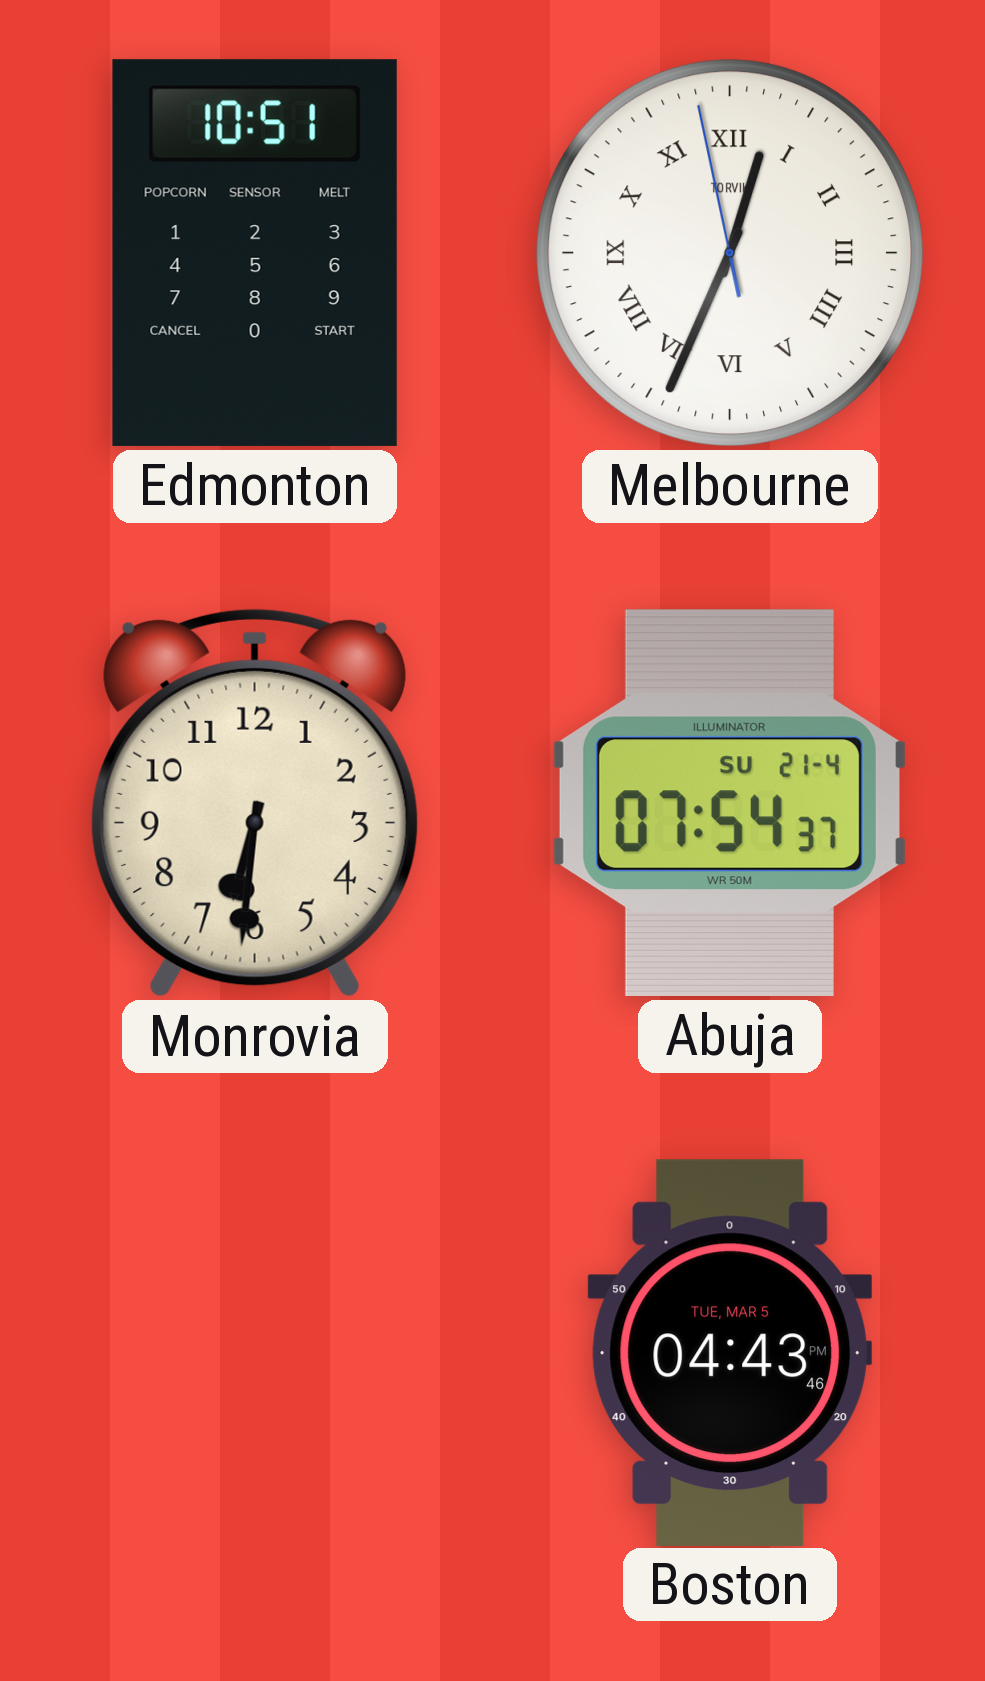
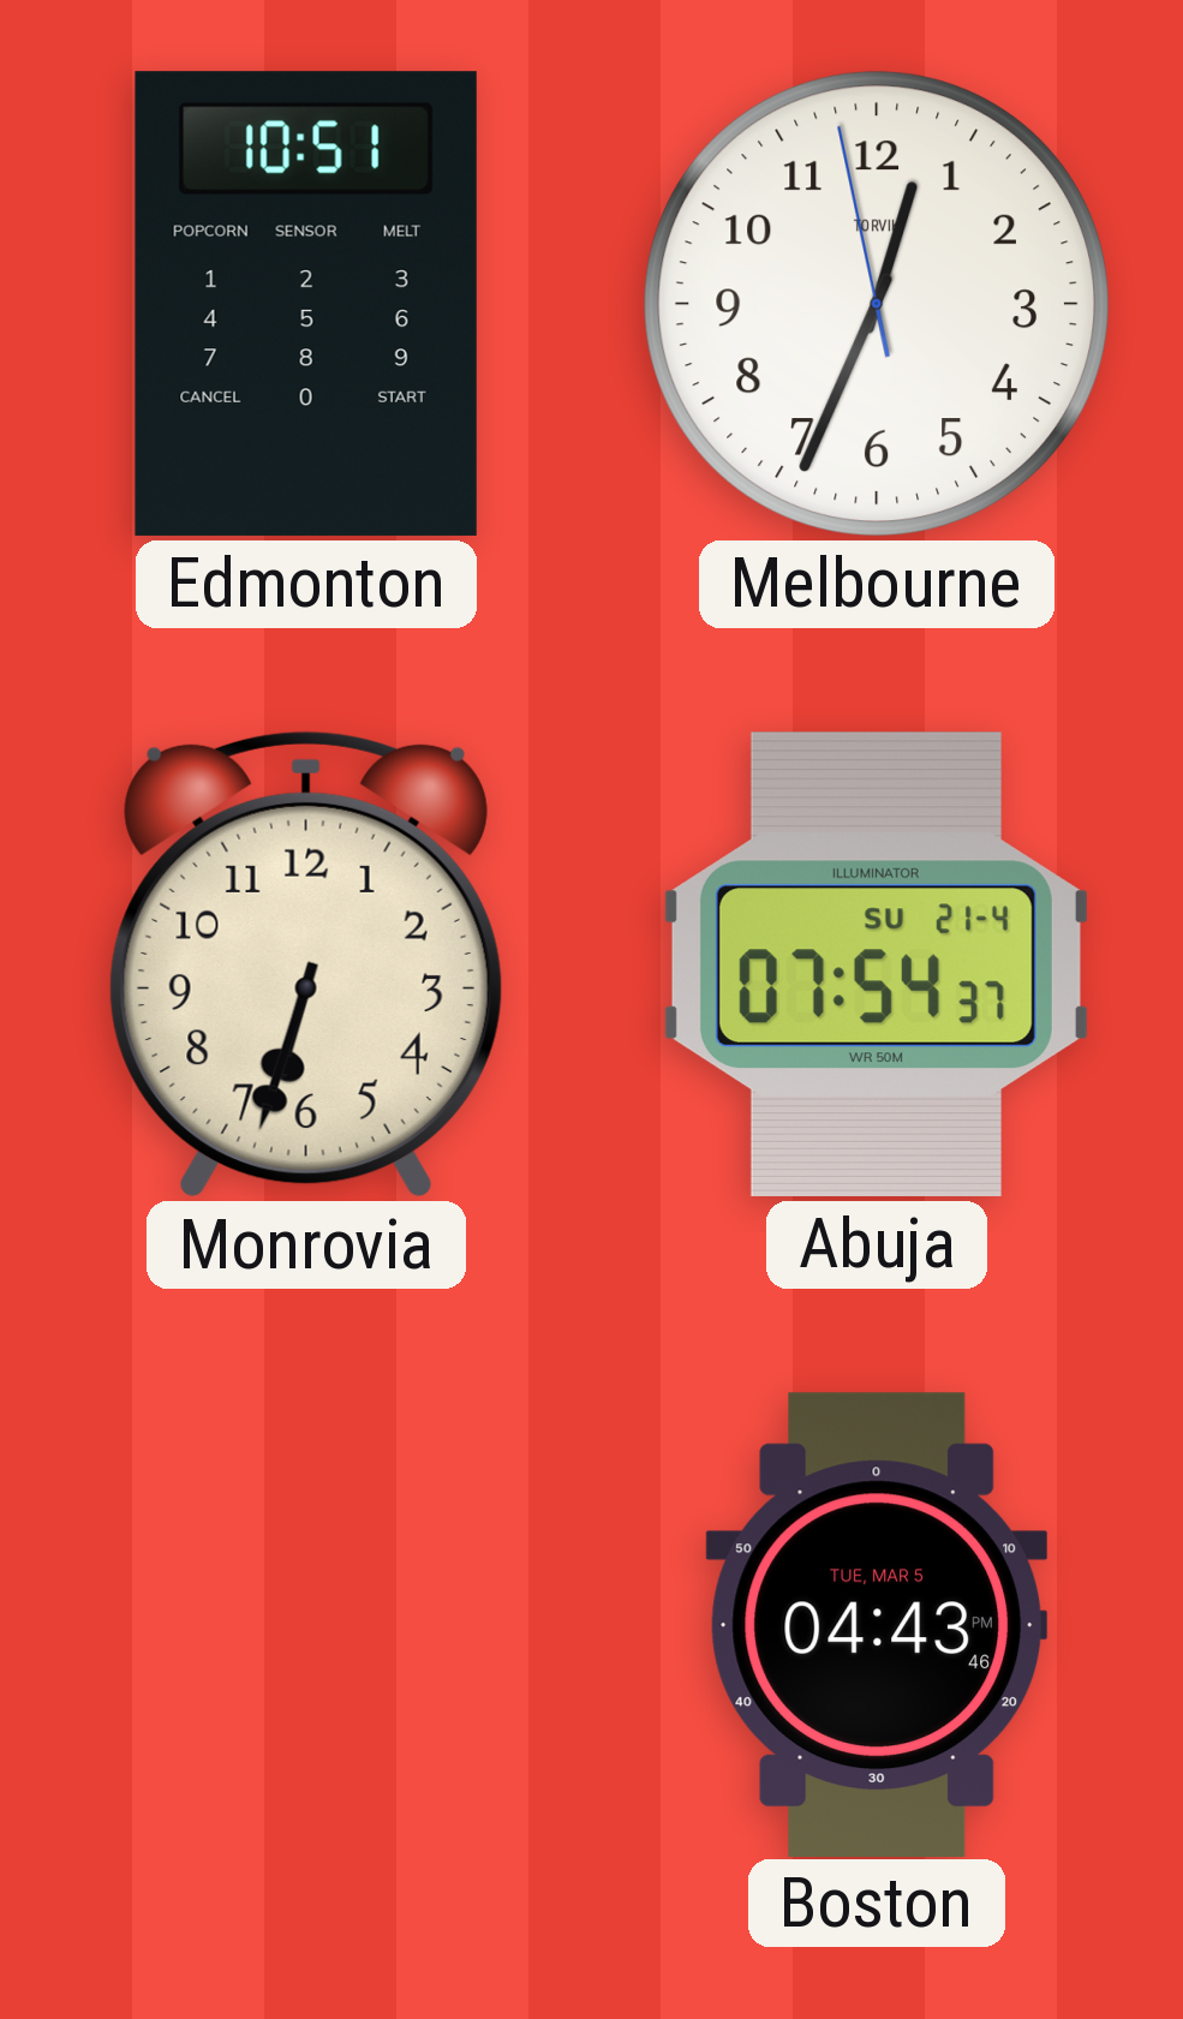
Melbourne numerals: Roman -> Arabic (877, 304)
Monrovia: 6:31 -> 6:33 (306, 964)
